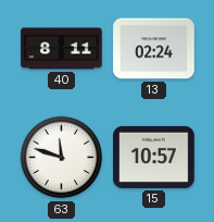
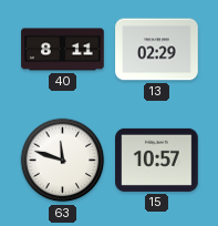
13: 02:24 -> 02:29 (157, 50)
